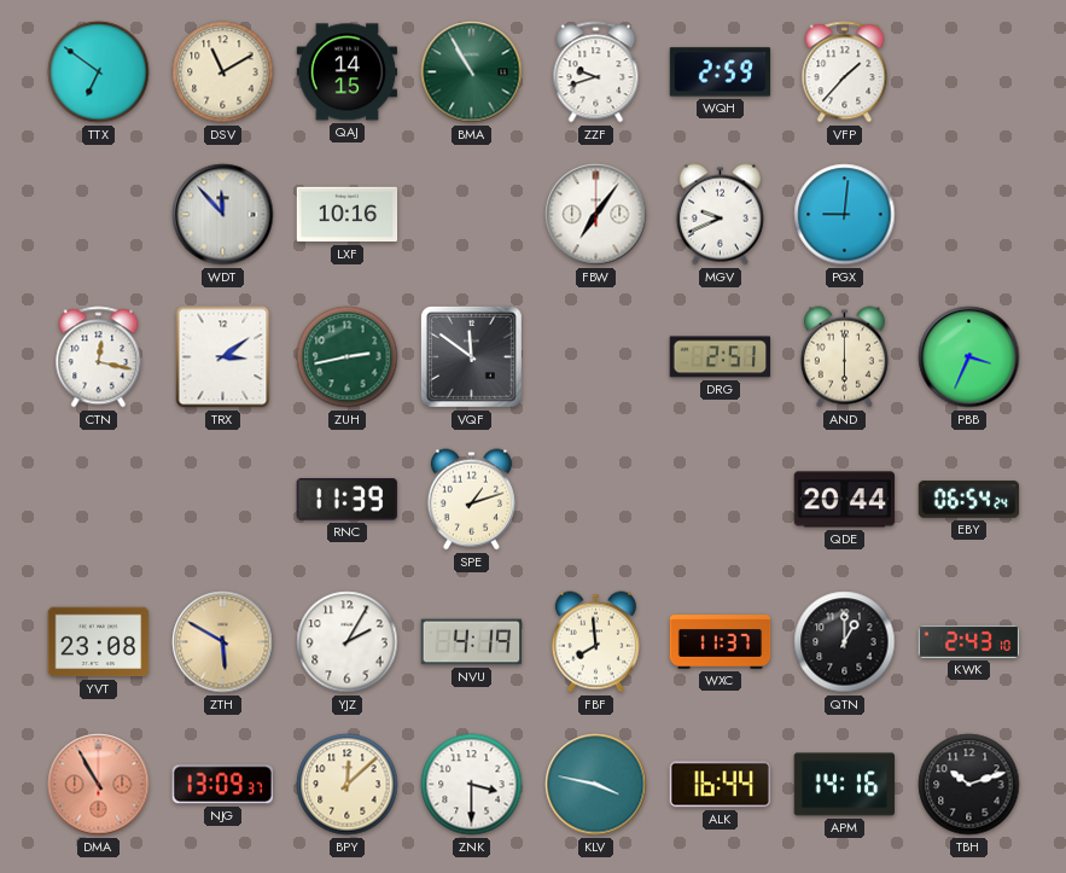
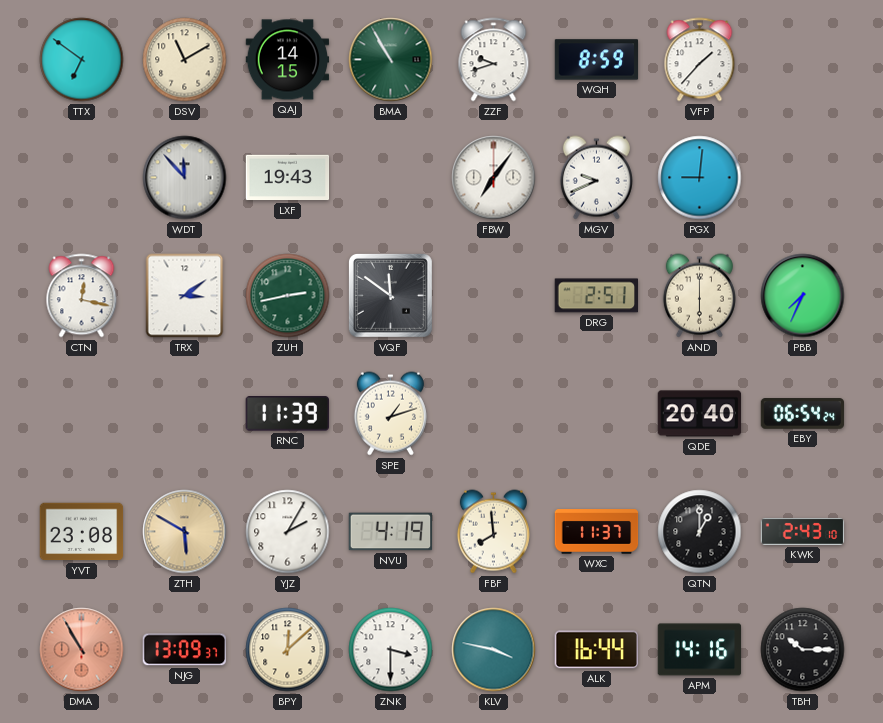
WQH: 2:59 -> 8:59 (597, 60)
LXF: 10:16 -> 19:43 (288, 178)
PBB: 3:34 -> 7:34 (803, 296)
QDE: 20:44 -> 20:40 (700, 414)
TBH: 10:12 -> 10:15 (803, 650)
